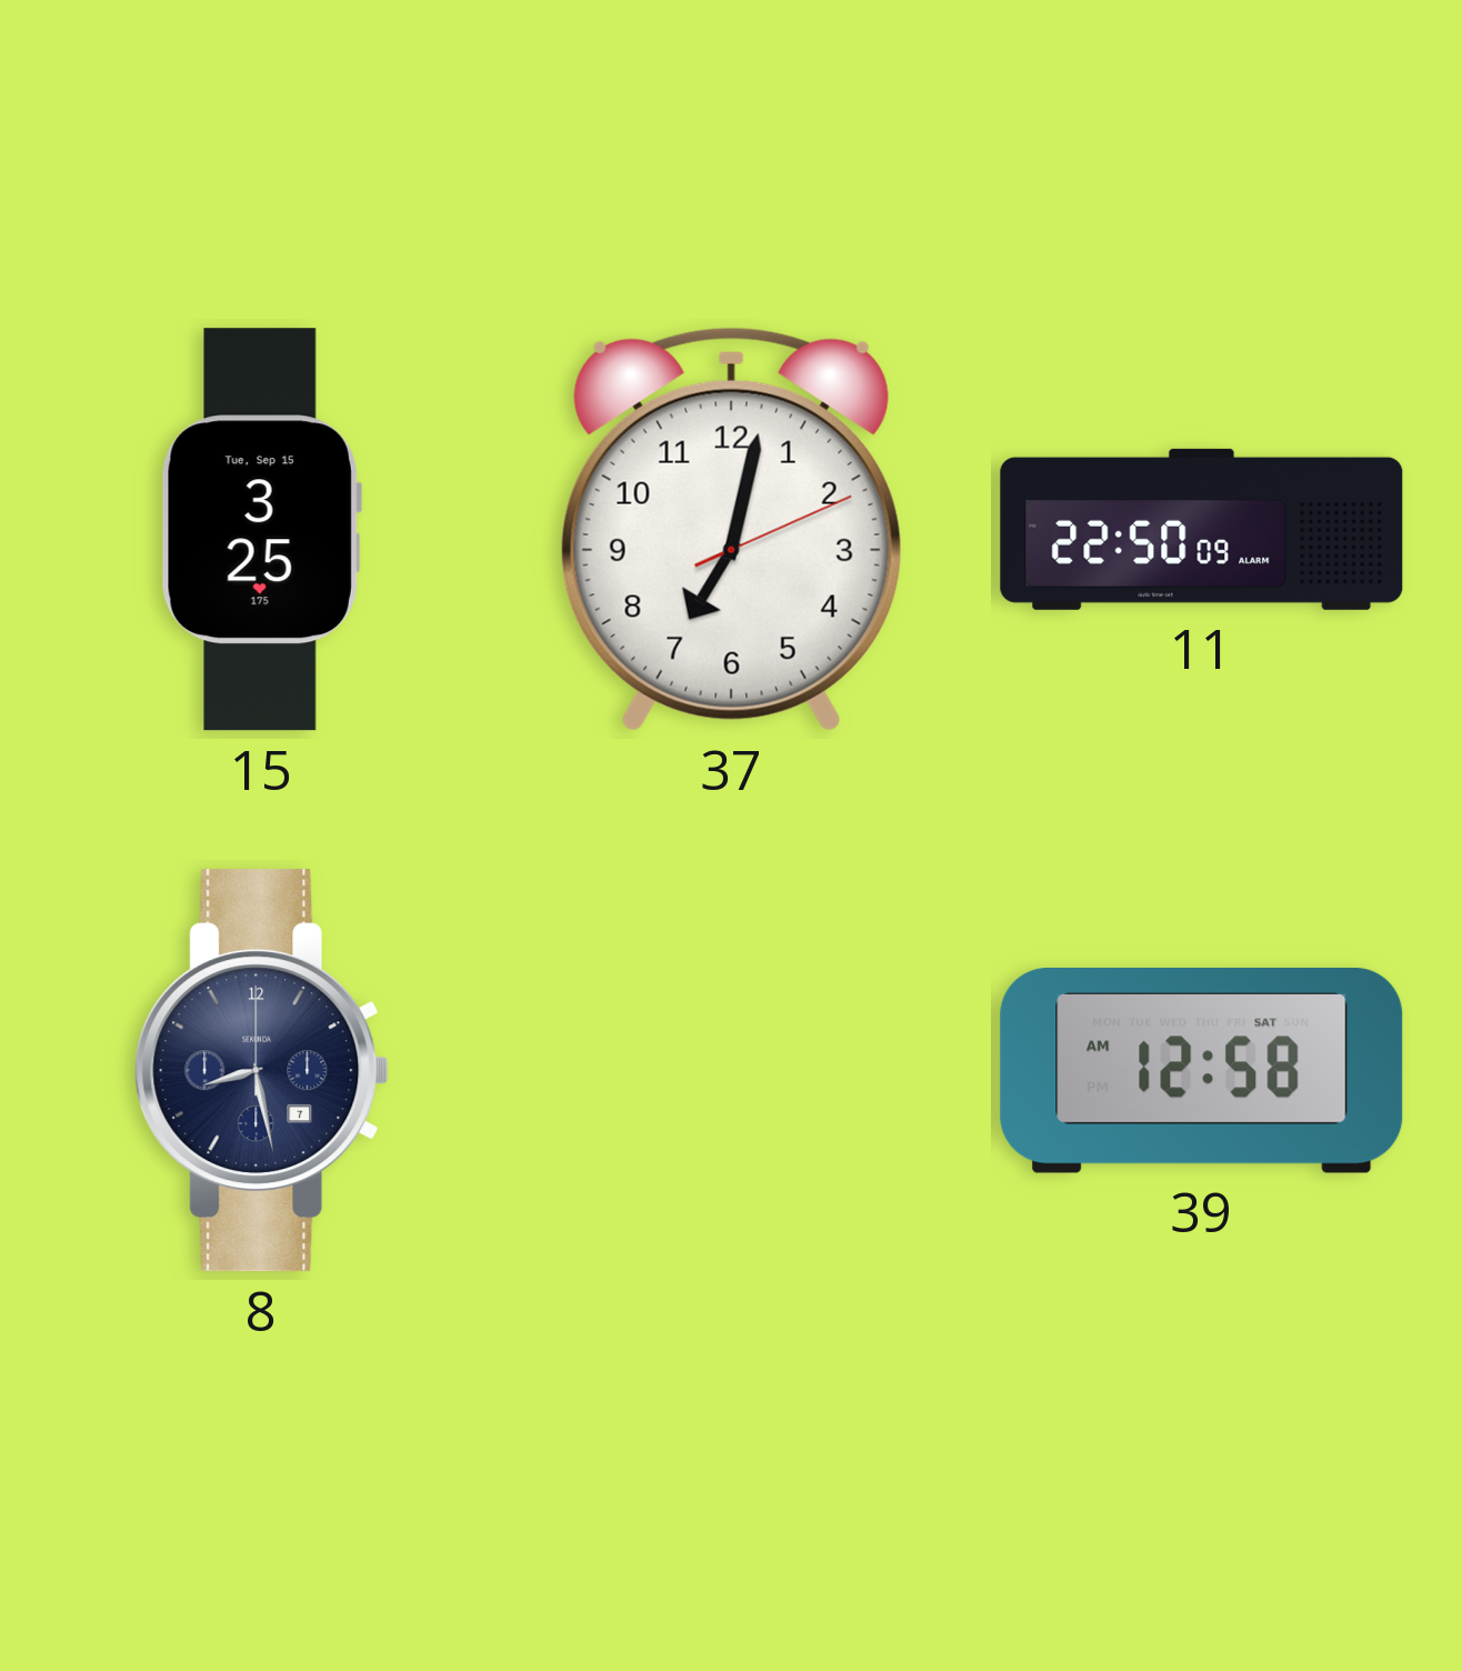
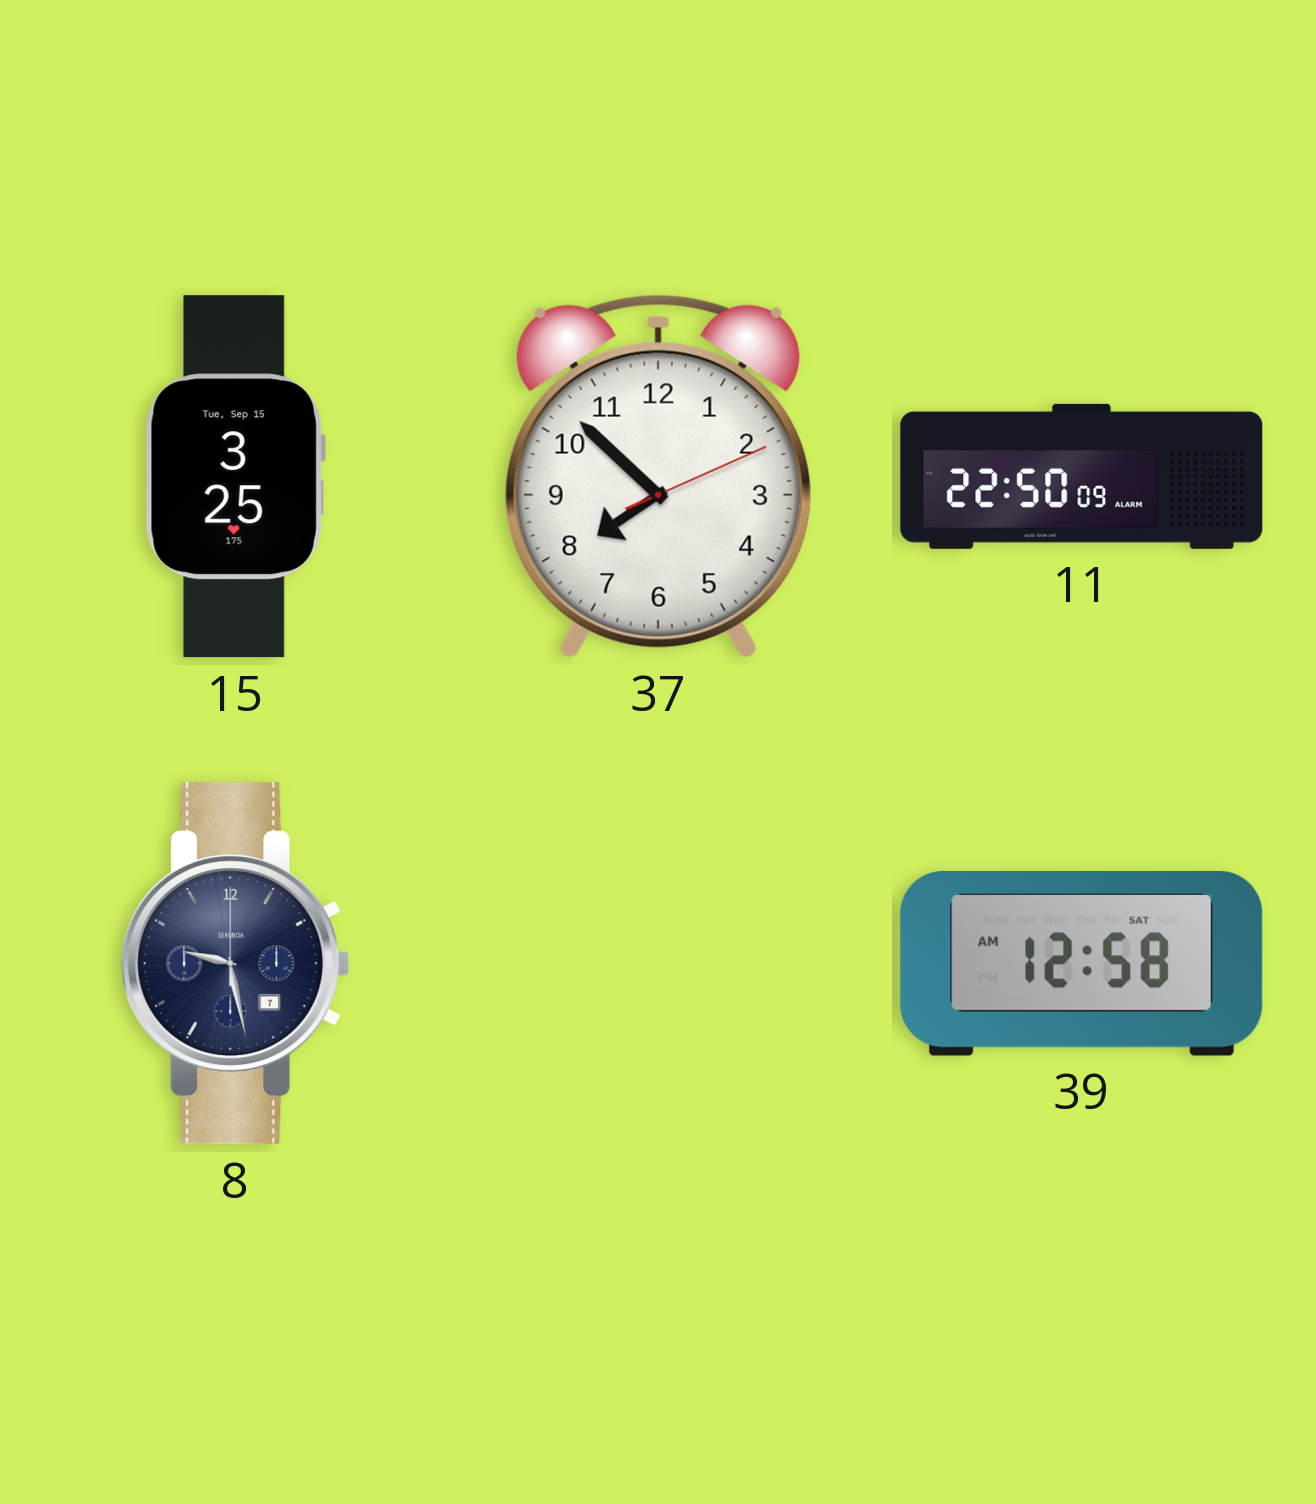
37: 7:02 -> 7:52 (658, 476)
8: 8:28 -> 9:28 (236, 964)
